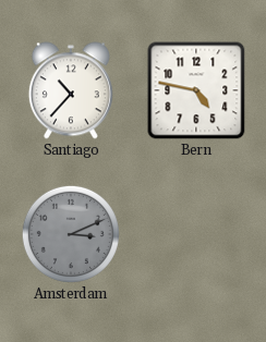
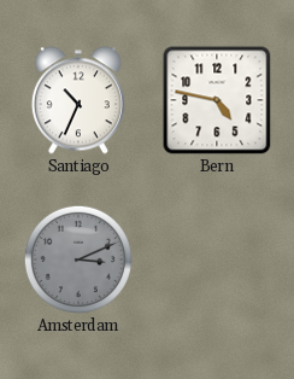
Santiago: 10:37 -> 10:34 (78, 100)
